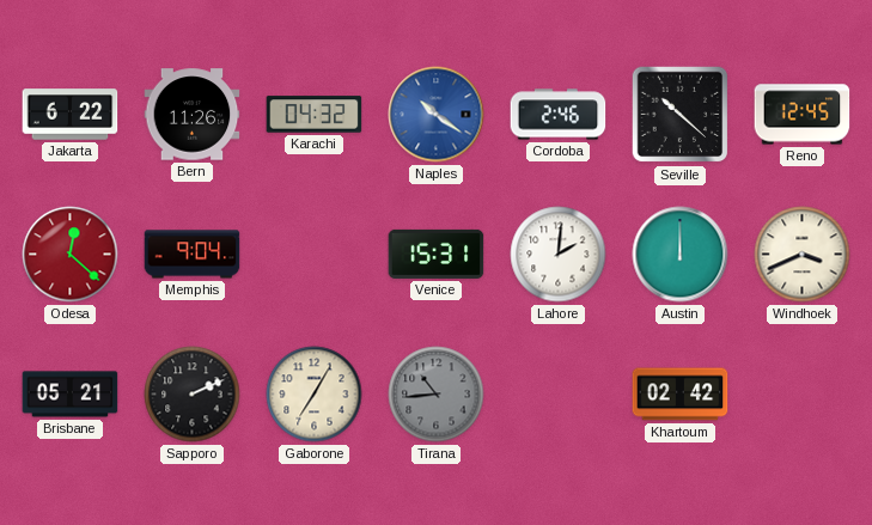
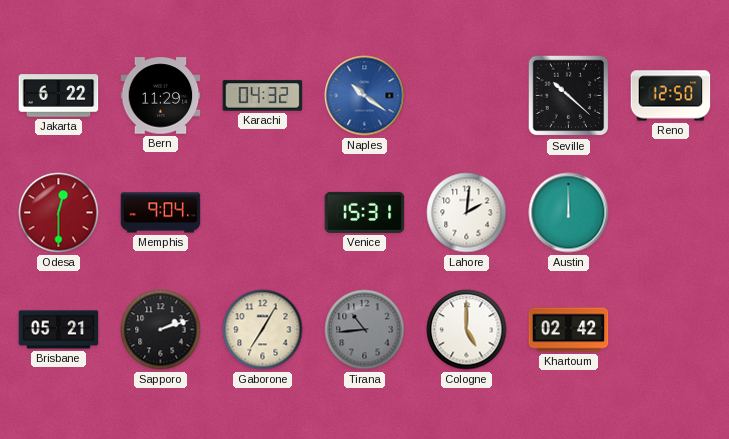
Bern: 11:26 -> 11:29 (161, 96)
Cordoba: 2:46 -> none (559, 115)
Reno: 12:45 -> 12:50 (671, 96)
Odesa: 12:22 -> 12:30 (59, 213)
Windhoek: 3:41 -> none (803, 255)
Sapporo: 2:11 -> 2:12 (161, 330)
Cologne: none -> 5:00 (467, 330)
